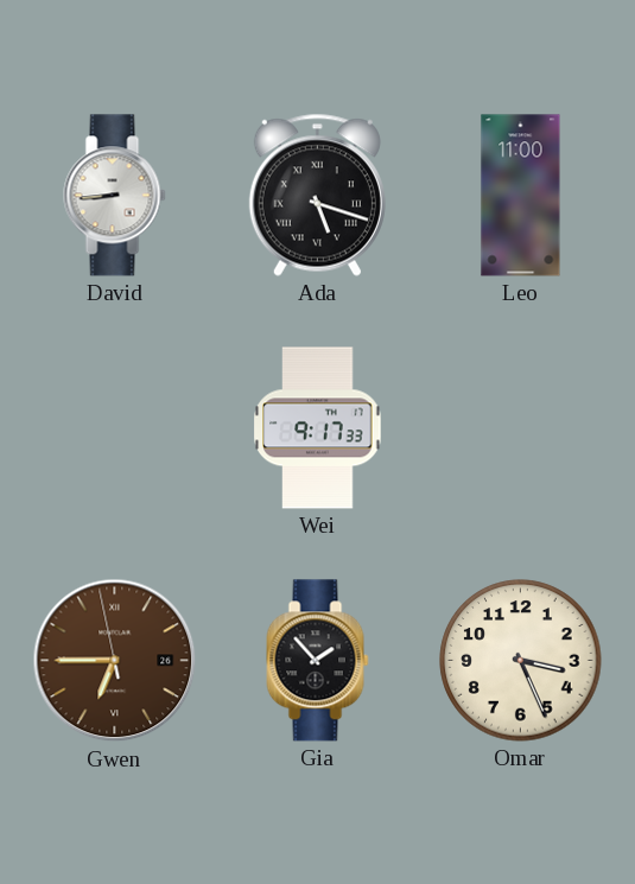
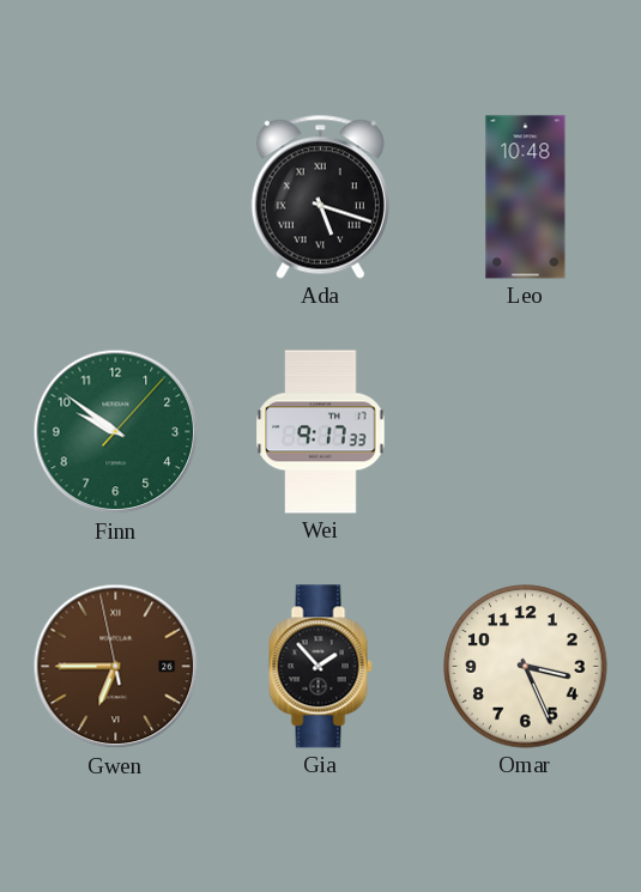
David: 8:44 -> none (115, 196)
Leo: 11:00 -> 10:48 (526, 198)
Finn: none -> 9:51 (116, 432)
